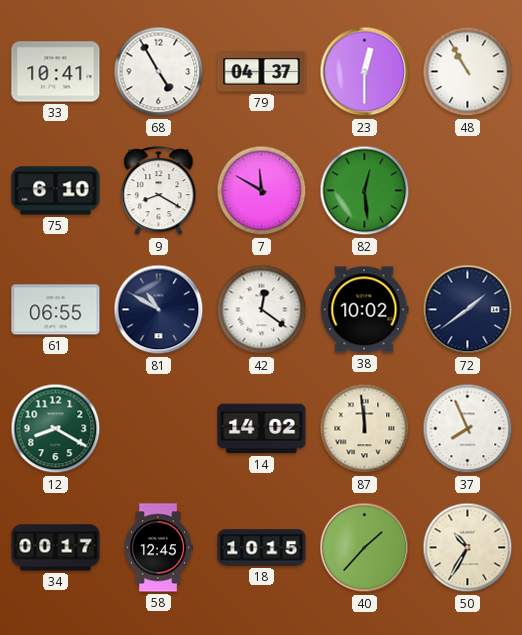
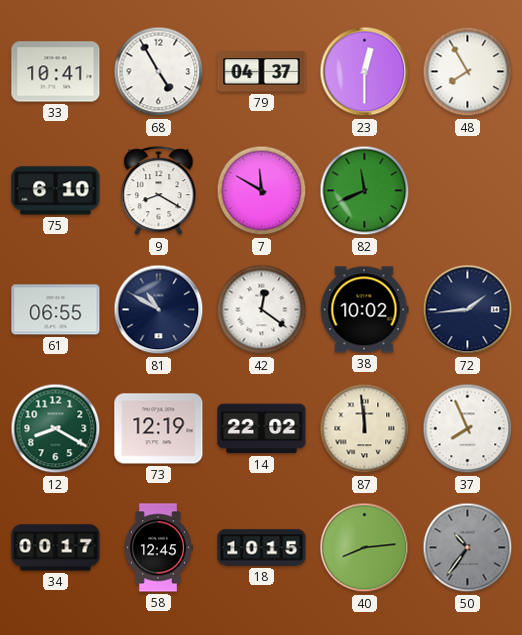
48: 10:55 -> 7:55 (468, 72)
82: 12:29 -> 11:41 (365, 191)
72: 1:39 -> 1:44 (468, 310)
73: none -> 12:19 (159, 429)
14: 14:02 -> 22:02 (262, 429)
40: 1:37 -> 8:14 (365, 548)
50: 10:35 -> 10:36 (468, 548)
50 dial: cream -> grey (468, 548)
